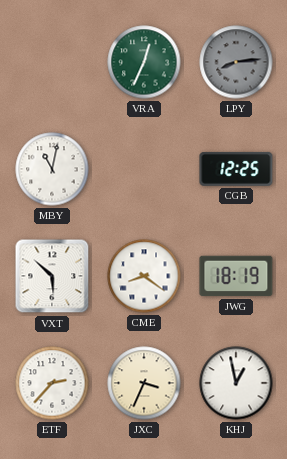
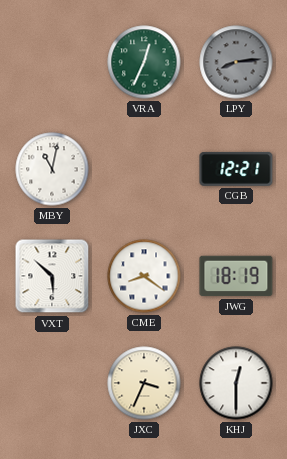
CGB: 12:25 -> 12:21 (236, 169)
ETF: 2:37 -> none (52, 383)
KHJ: 12:58 -> 12:30 (236, 383)
